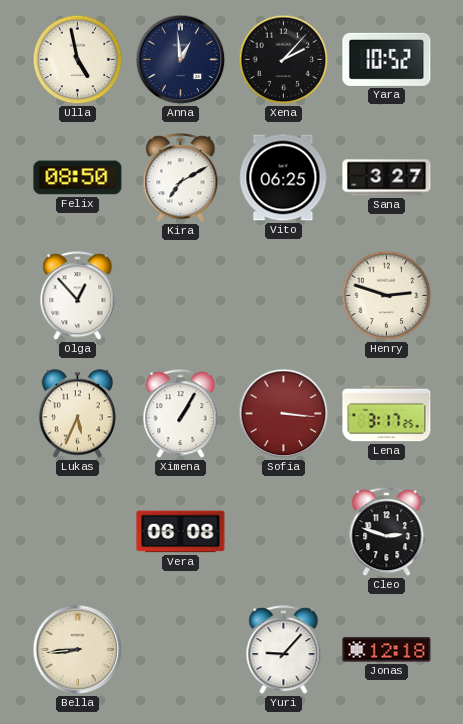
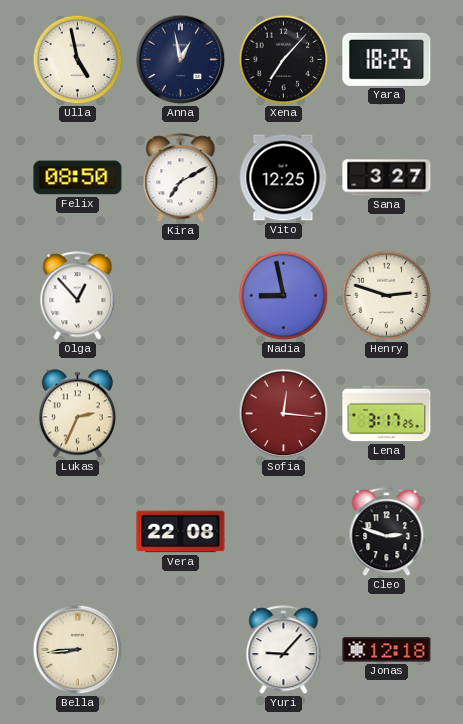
Anna: 12:59 -> 12:58 (181, 60)
Xena: 2:07 -> 7:07 (284, 60)
Yara: 10:52 -> 18:25 (387, 59)
Vito: 06:25 -> 12:25 (284, 178)
Nadia: none -> 8:58 (284, 296)
Lukas: 5:34 -> 2:34 (77, 414)
Ximena: 1:05 -> none (181, 414)
Sofia: 3:16 -> 12:16 (284, 414)
Vera: 06:08 -> 22:08 (181, 532)
